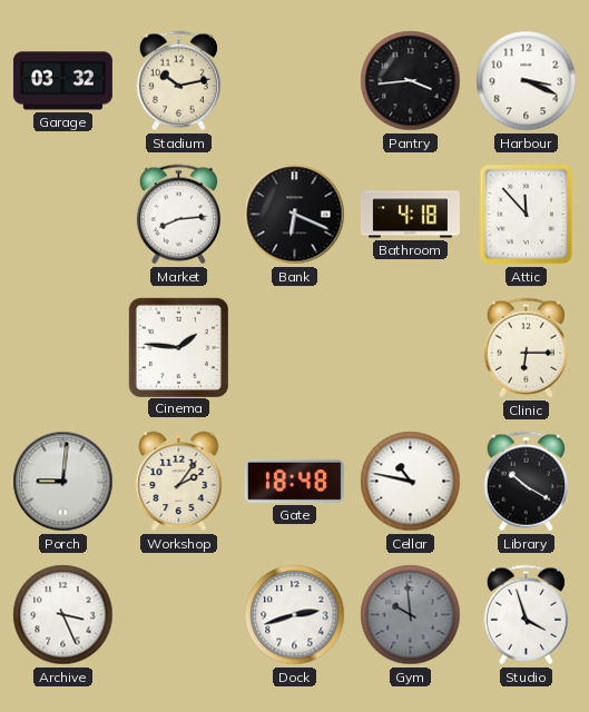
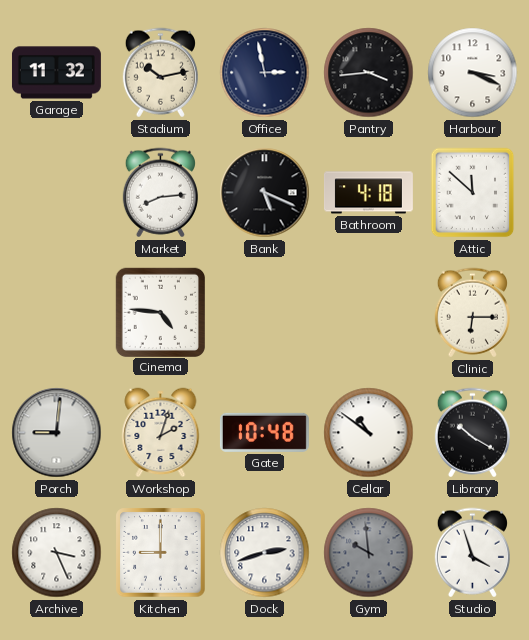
Garage: 03:32 -> 11:32 (56, 73)
Office: none -> 2:58 (265, 73)
Bank: 6:19 -> 5:19 (265, 193)
Attic: 11:53 -> 11:52 (473, 193)
Cinema: 1:46 -> 4:46 (160, 312)
Workshop: 2:06 -> 2:03 (161, 433)
Gate: 18:48 -> 10:48 (264, 432)
Cellar: 10:47 -> 10:51 (369, 433)
Kitchen: none -> 9:00 (161, 553)
